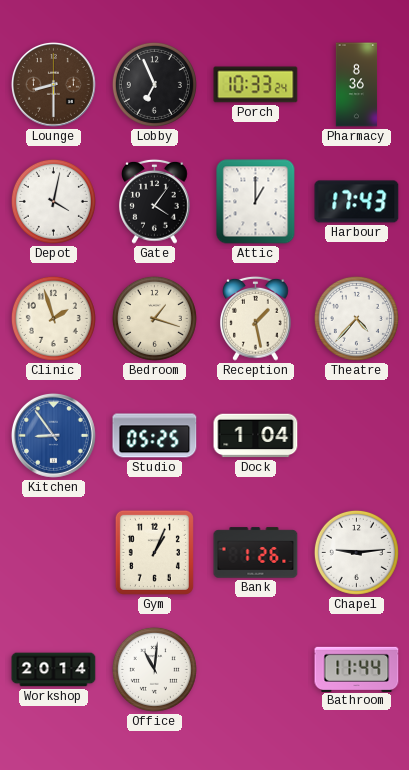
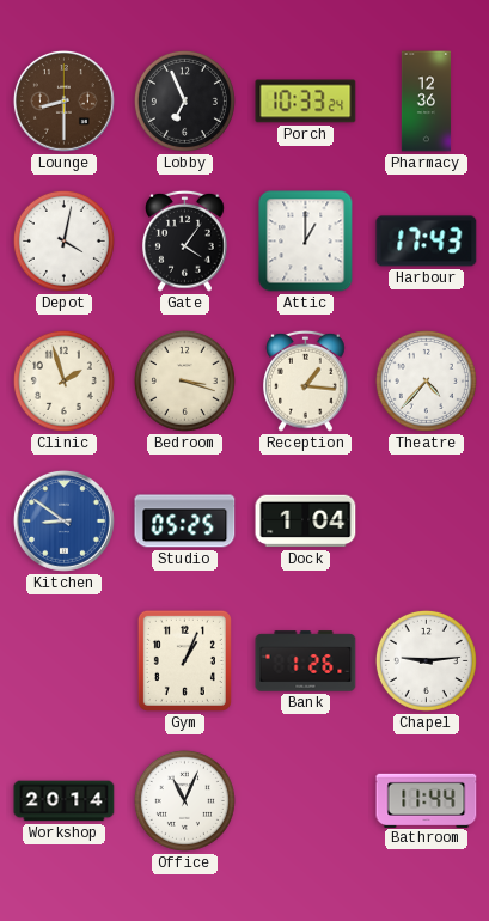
Pharmacy: 8:36 -> 12:36 (427, 102)
Bedroom: 1:18 -> 3:18 (184, 380)
Reception: 1:28 -> 1:16 (306, 380)
Kitchen: 8:54 -> 8:51 (63, 520)
Office: 11:01 -> 11:04 (184, 800)
